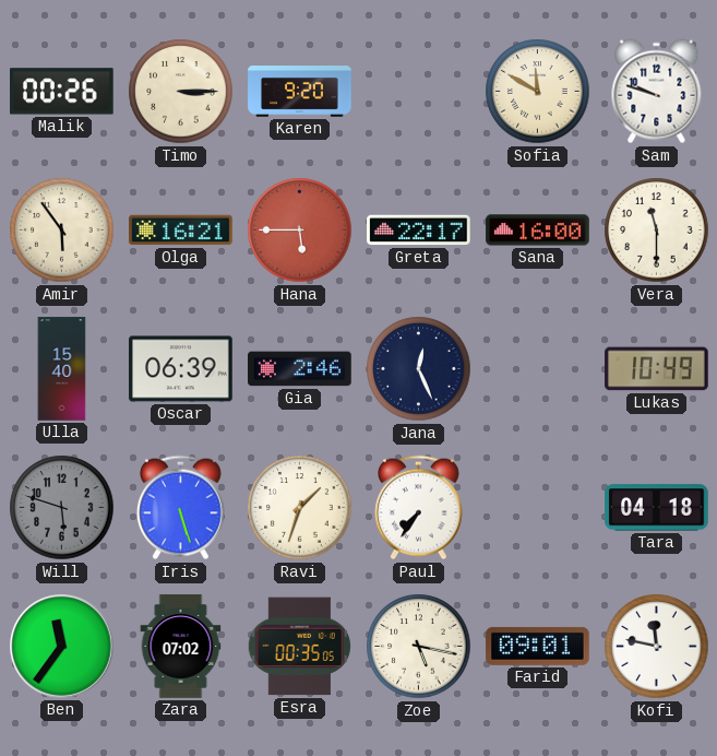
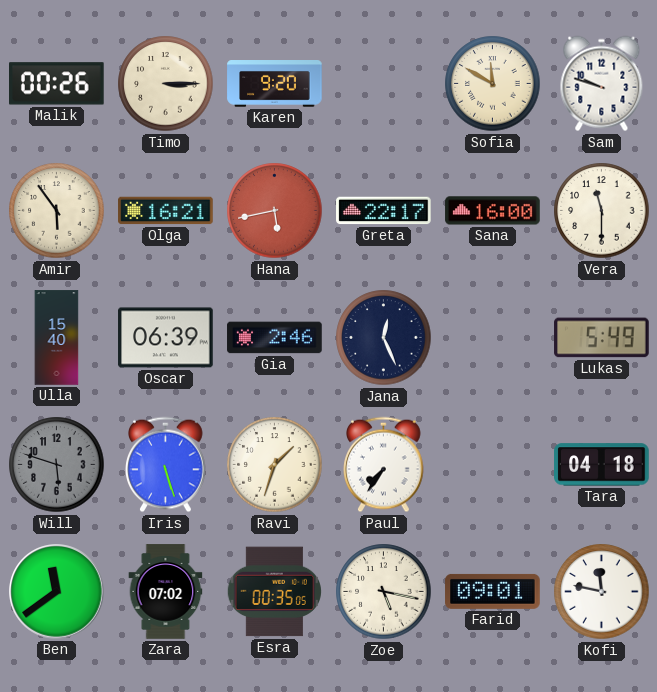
Hana: 5:45 -> 5:43 (275, 211)
Lukas: 10:49 -> 5:49 (602, 338)
Ben: 11:36 -> 11:39 (57, 592)
